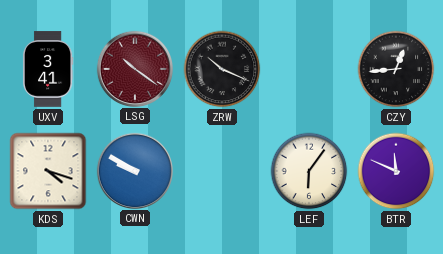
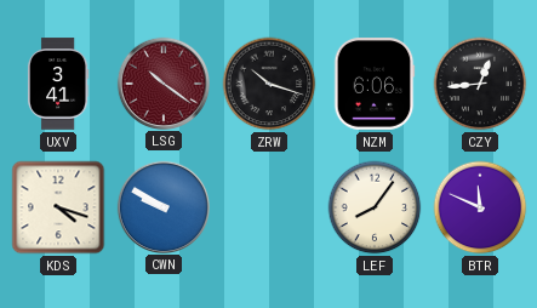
ZRW: 10:19 -> 10:18 (269, 84)
NZM: none -> 6:06 (375, 84)
LEF: 6:06 -> 8:06 (375, 207)
